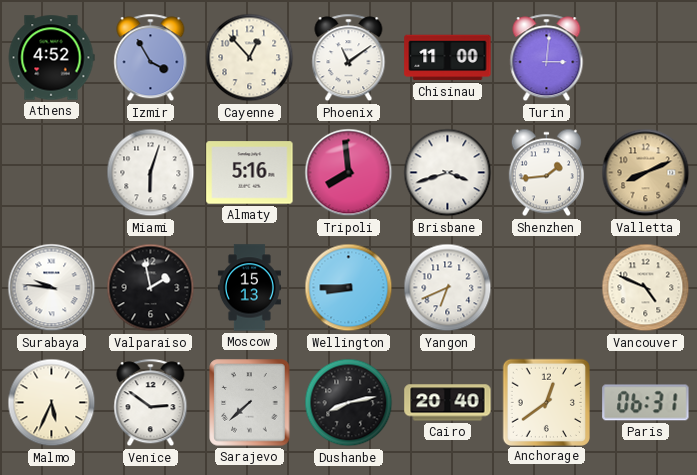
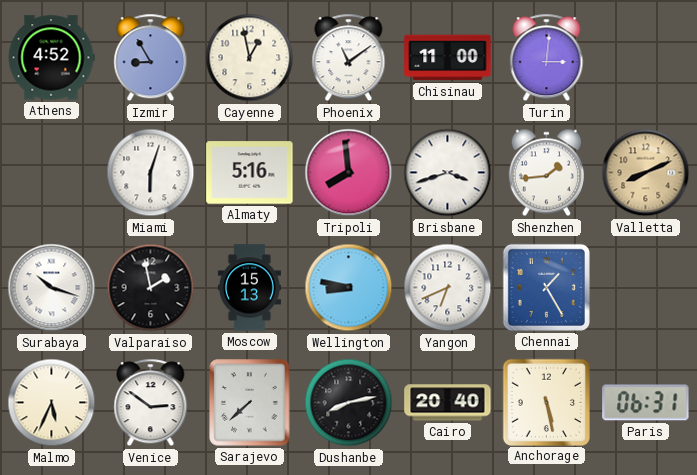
Izmir: 3:55 -> 8:55 (151, 58)
Cayenne: 12:53 -> 12:58 (250, 58)
Surabaya: 9:46 -> 10:18 (52, 288)
Wellington: 8:45 -> 8:47 (349, 288)
Chennai: none -> 1:25 (546, 287)
Vancouver: 4:49 -> none (646, 288)
Anchorage: 12:39 -> 5:28 (546, 402)
